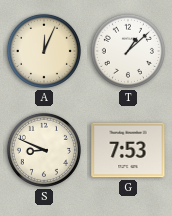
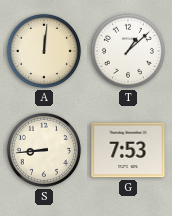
A: 12:04 -> 12:01 (44, 51)
S: 8:49 -> 8:44 (44, 150)
